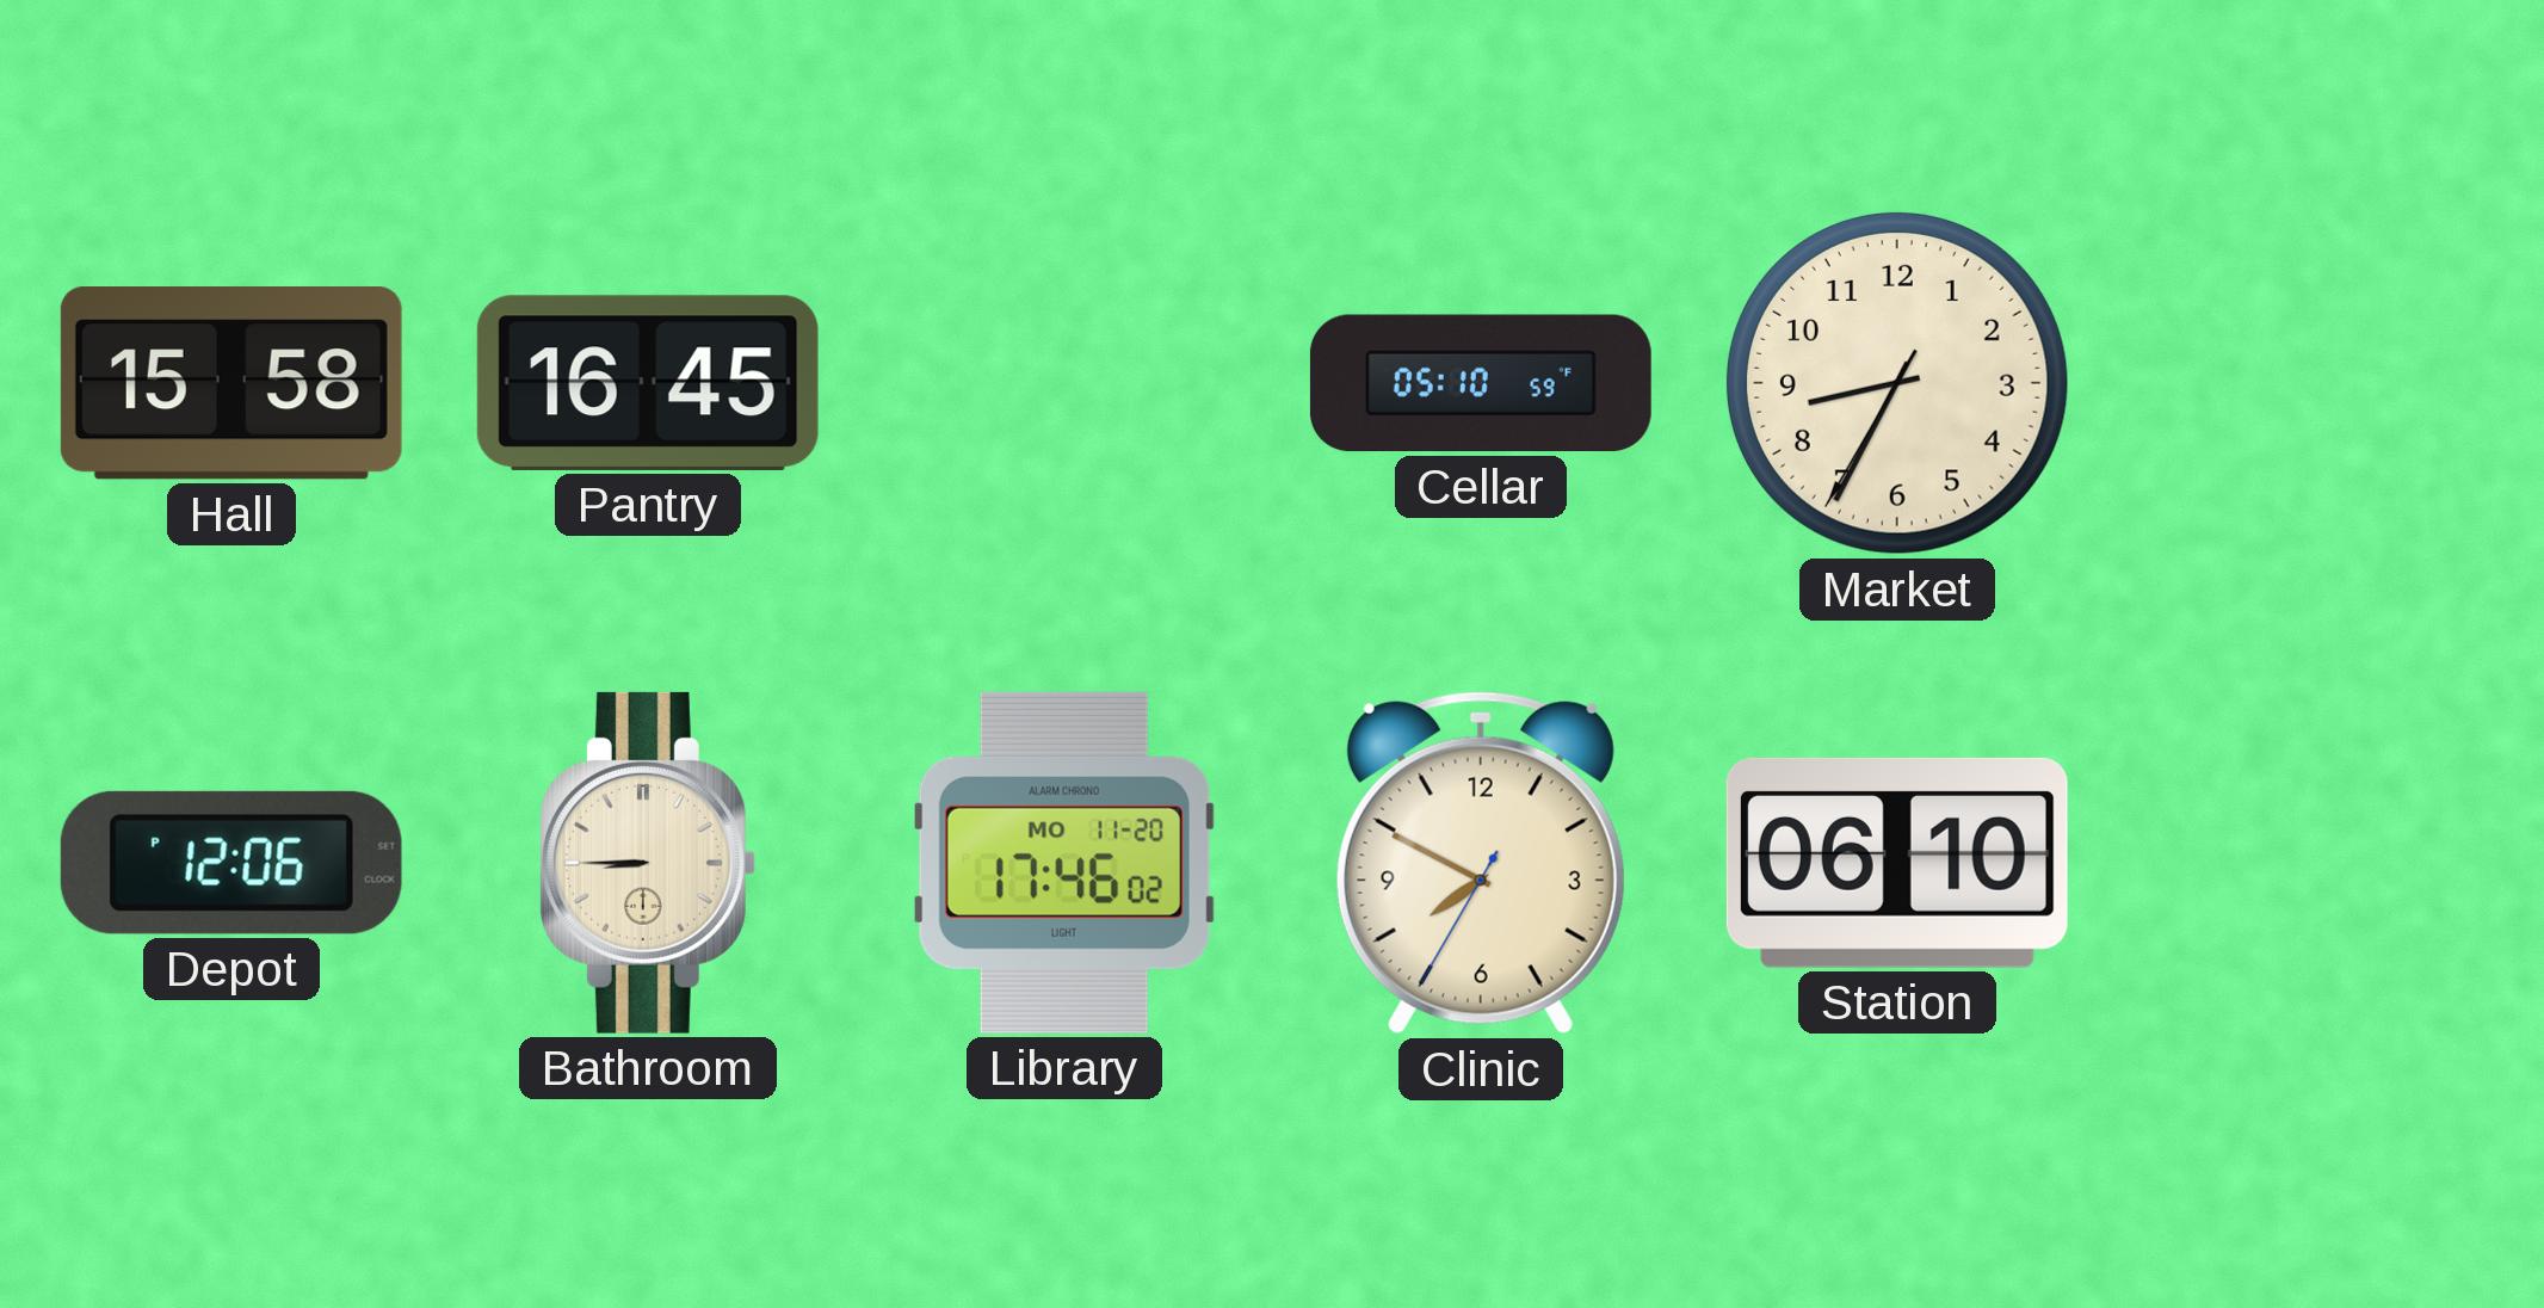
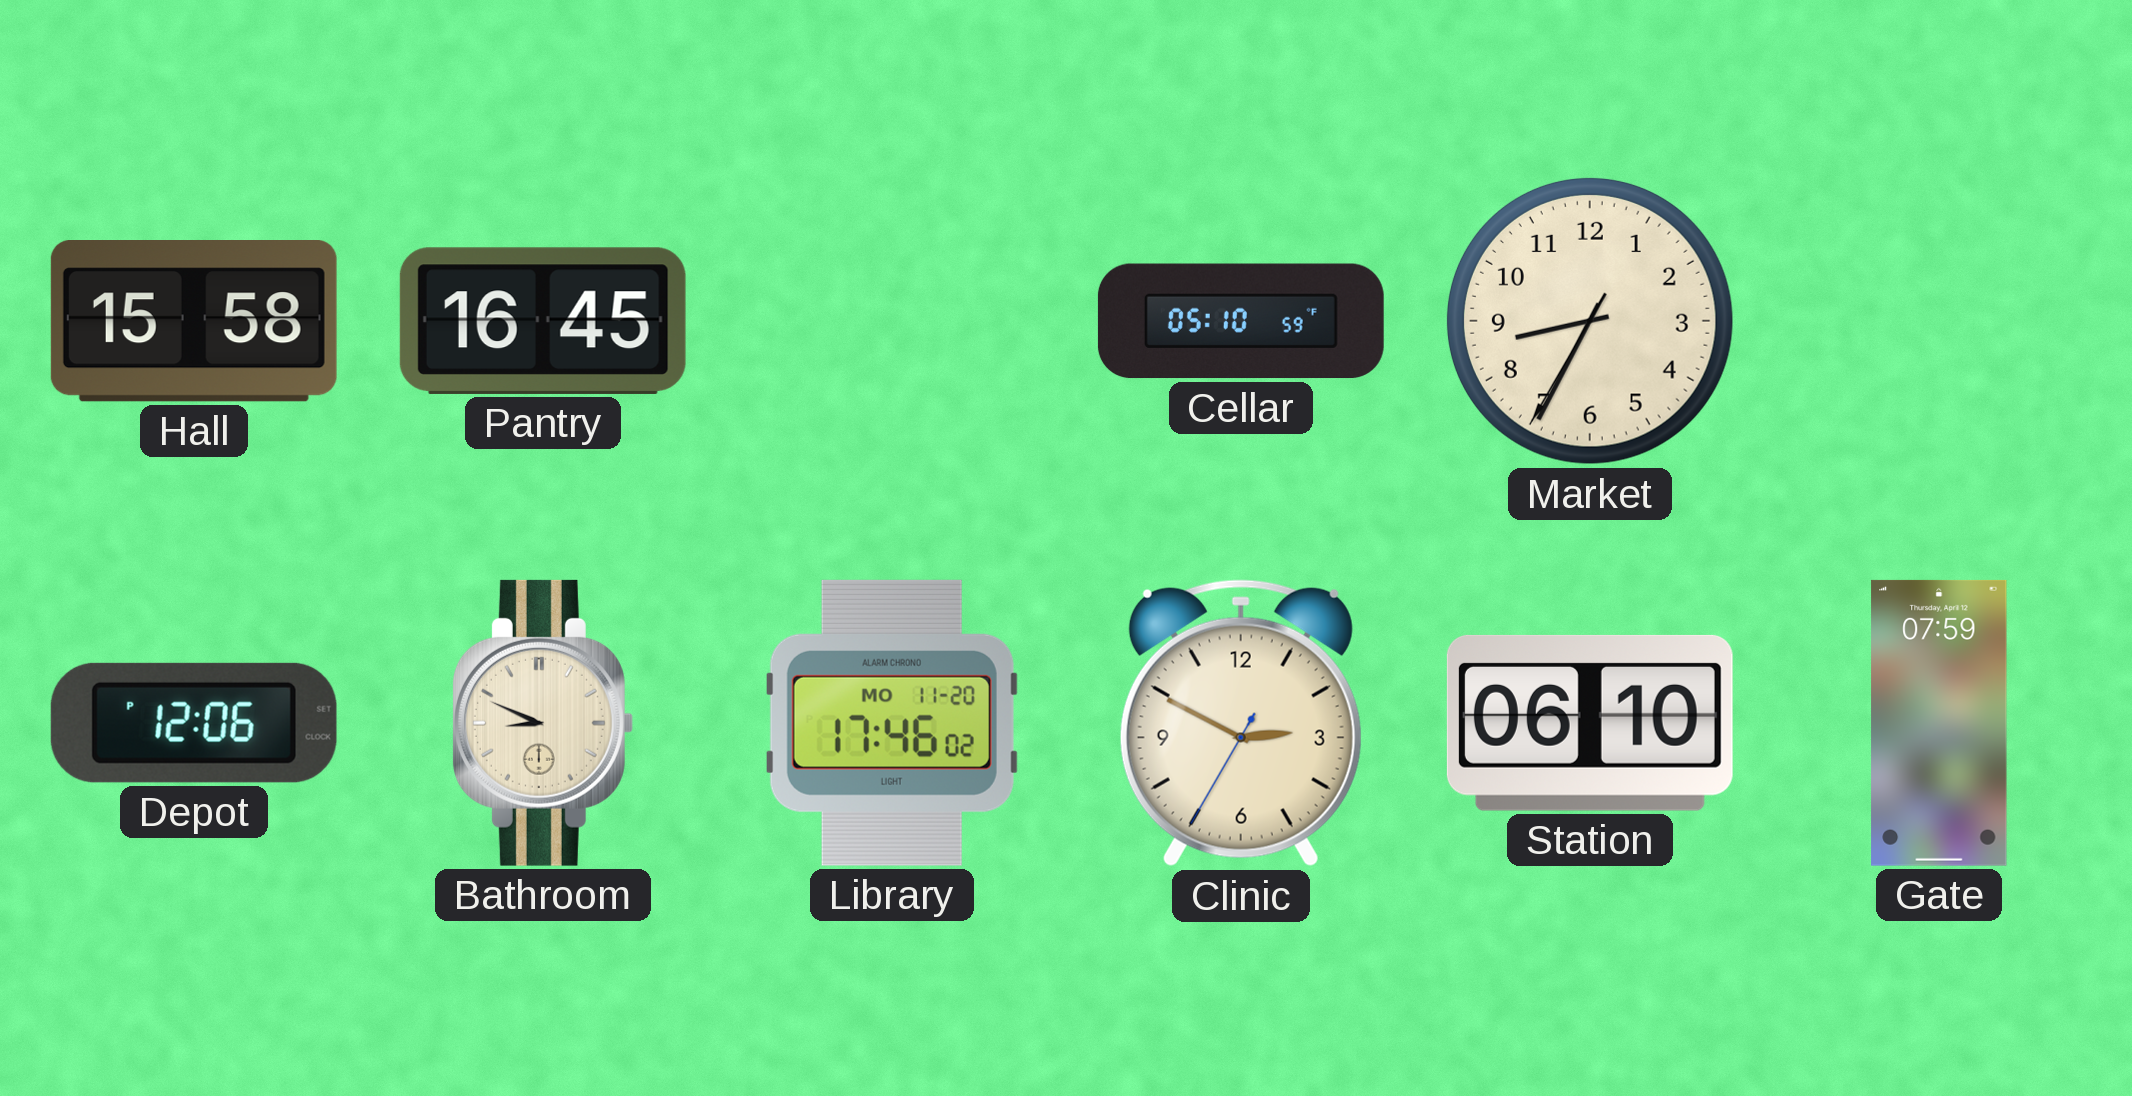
Bathroom: 8:45 -> 8:49 (542, 723)
Clinic: 7:49 -> 2:49 (1241, 723)
Gate: none -> 07:59 (1939, 723)
